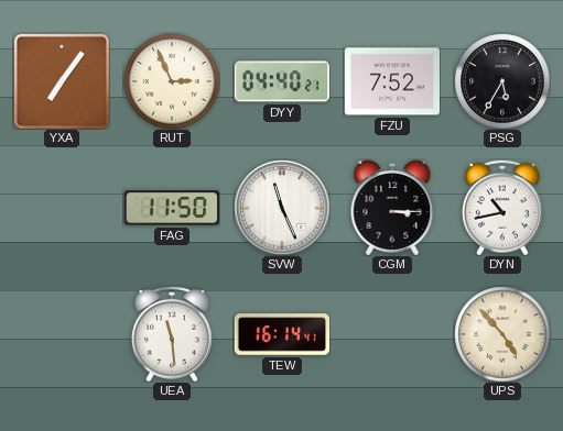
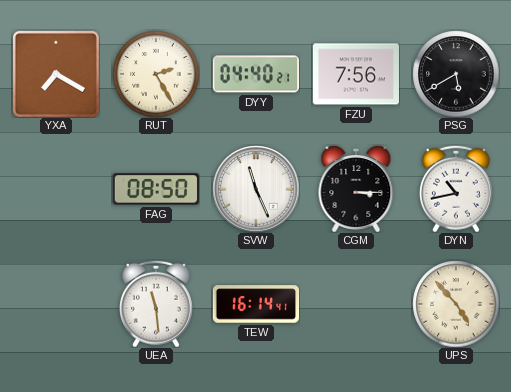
YXA: 7:06 -> 7:20 (56, 74)
RUT: 2:56 -> 2:25 (156, 74)
FZU: 7:52 -> 7:56 (355, 74)
PSG: 5:35 -> 5:40 (456, 74)
FAG: 11:50 -> 08:50 (155, 189)
